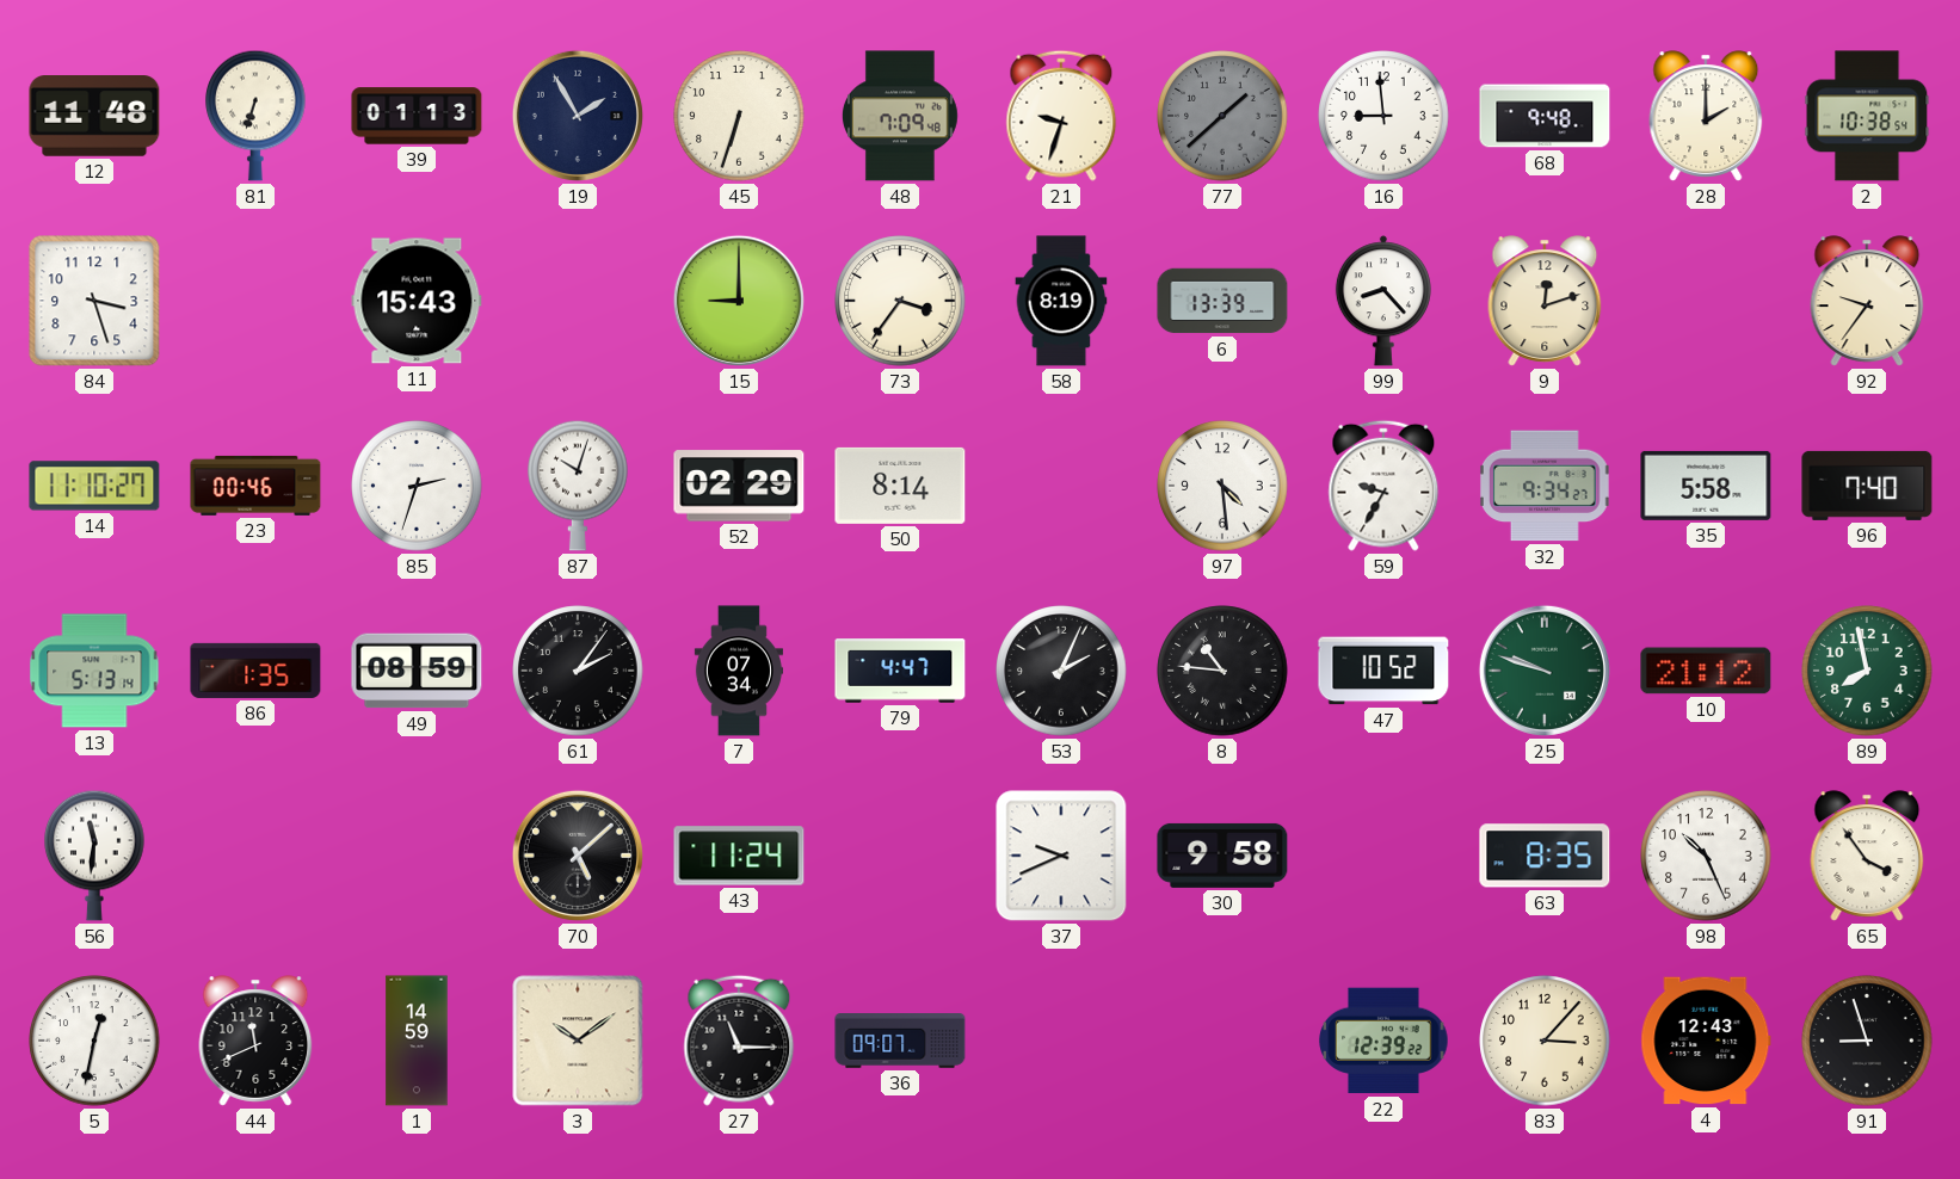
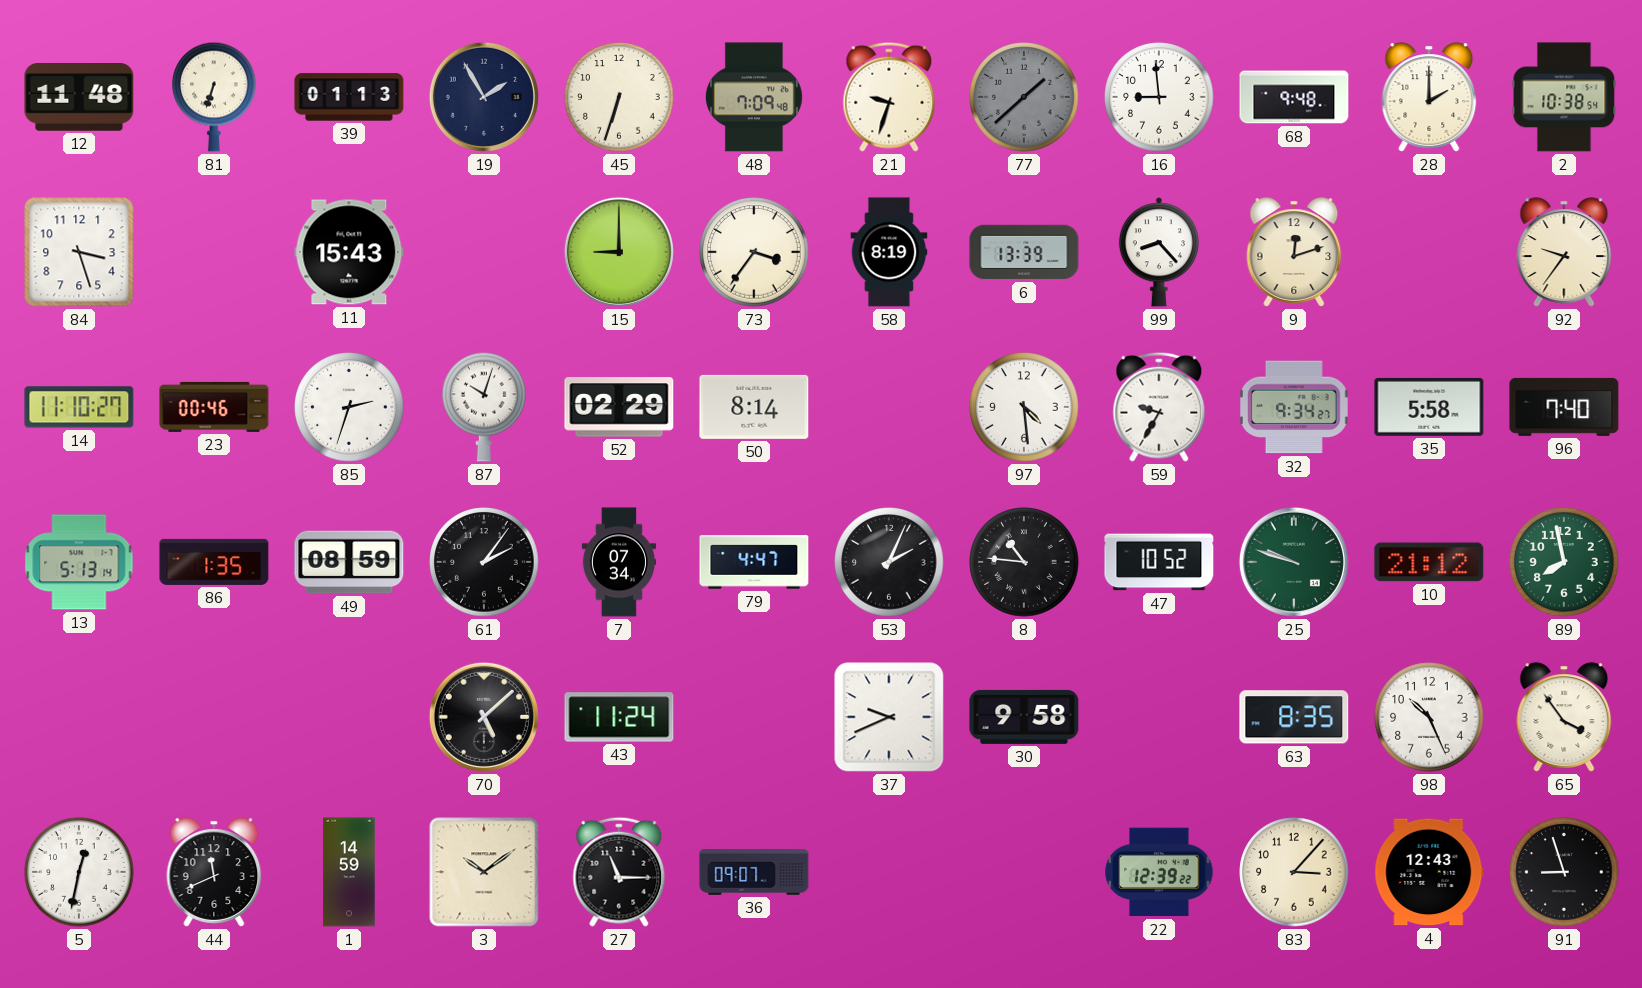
56: 11:31 -> none (95, 856)
